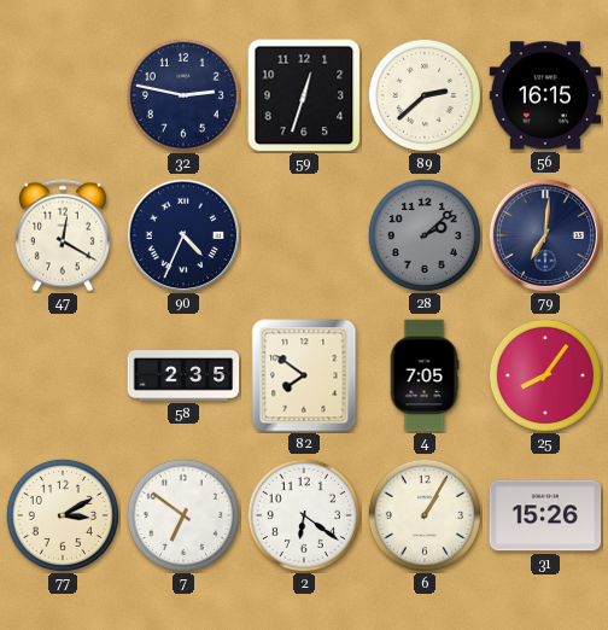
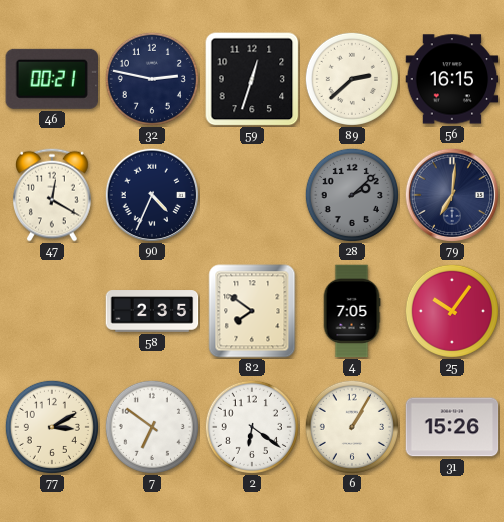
46: none -> 00:21 (51, 79)
25: 8:06 -> 10:06 (452, 311)
